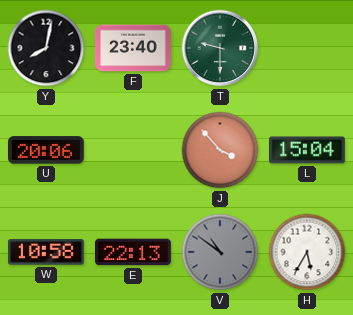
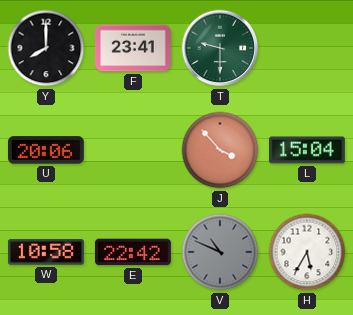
Y: 8:02 -> 8:00 (46, 48)
F: 23:40 -> 23:41 (133, 48)
E: 22:13 -> 22:42 (133, 252)
V: 10:51 -> 10:49 (220, 252)
